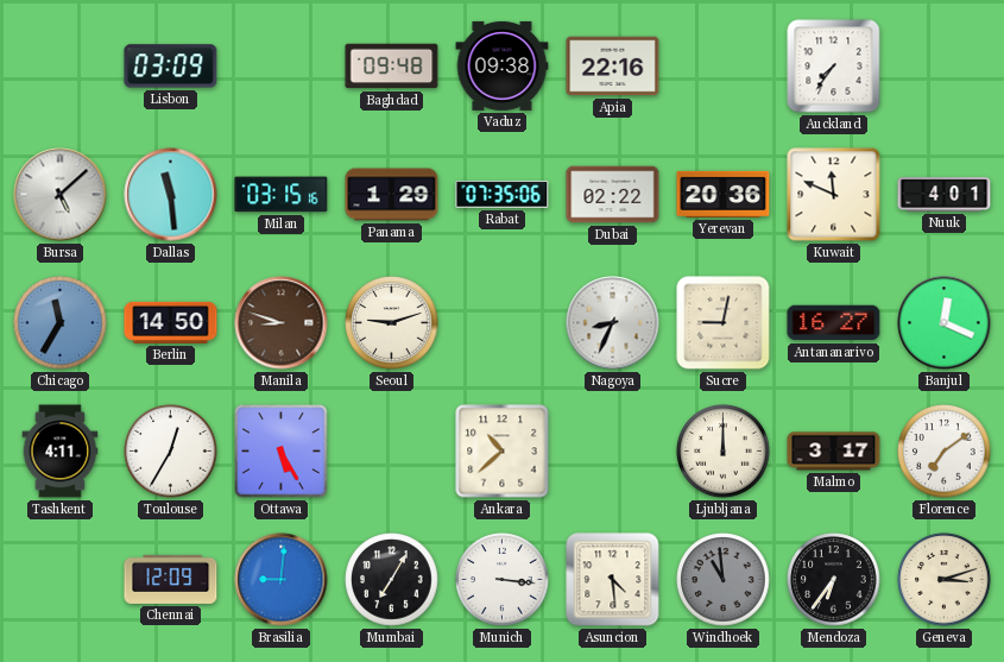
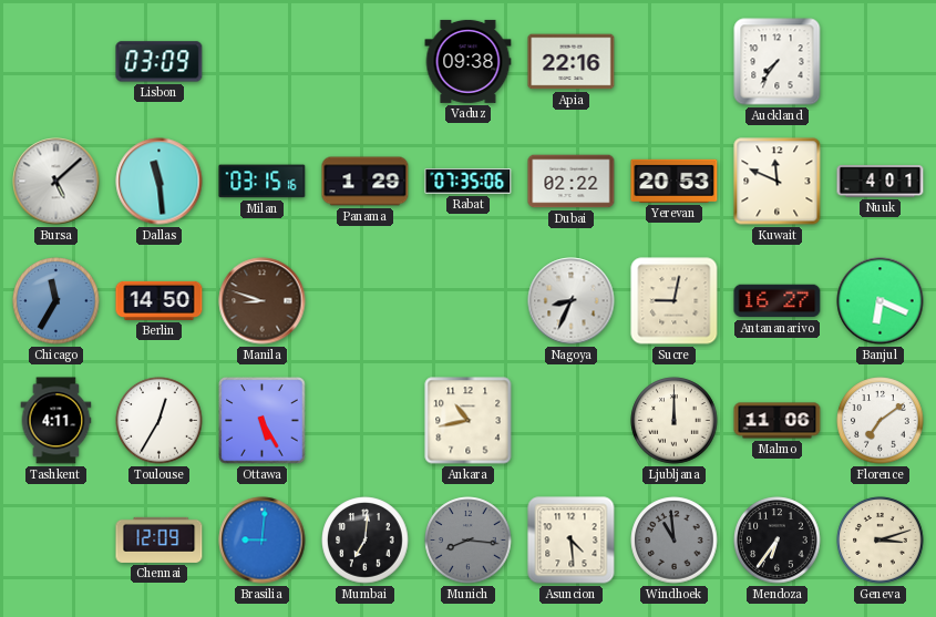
Baghdad: 09:48 -> none (392, 67)
Yerevan: 20:36 -> 20:53 (675, 181)
Seoul: 9:12 -> none (392, 323)
Banjul: 12:19 -> 6:19 (881, 301)
Ankara: 10:38 -> 10:43 (469, 421)
Malmo: 3:17 -> 11:06 (778, 421)
Mumbai: 7:05 -> 7:01 (366, 541)
Munich: 3:16 -> 8:16 (469, 541)
Munich dial: white -> grey (469, 541)
